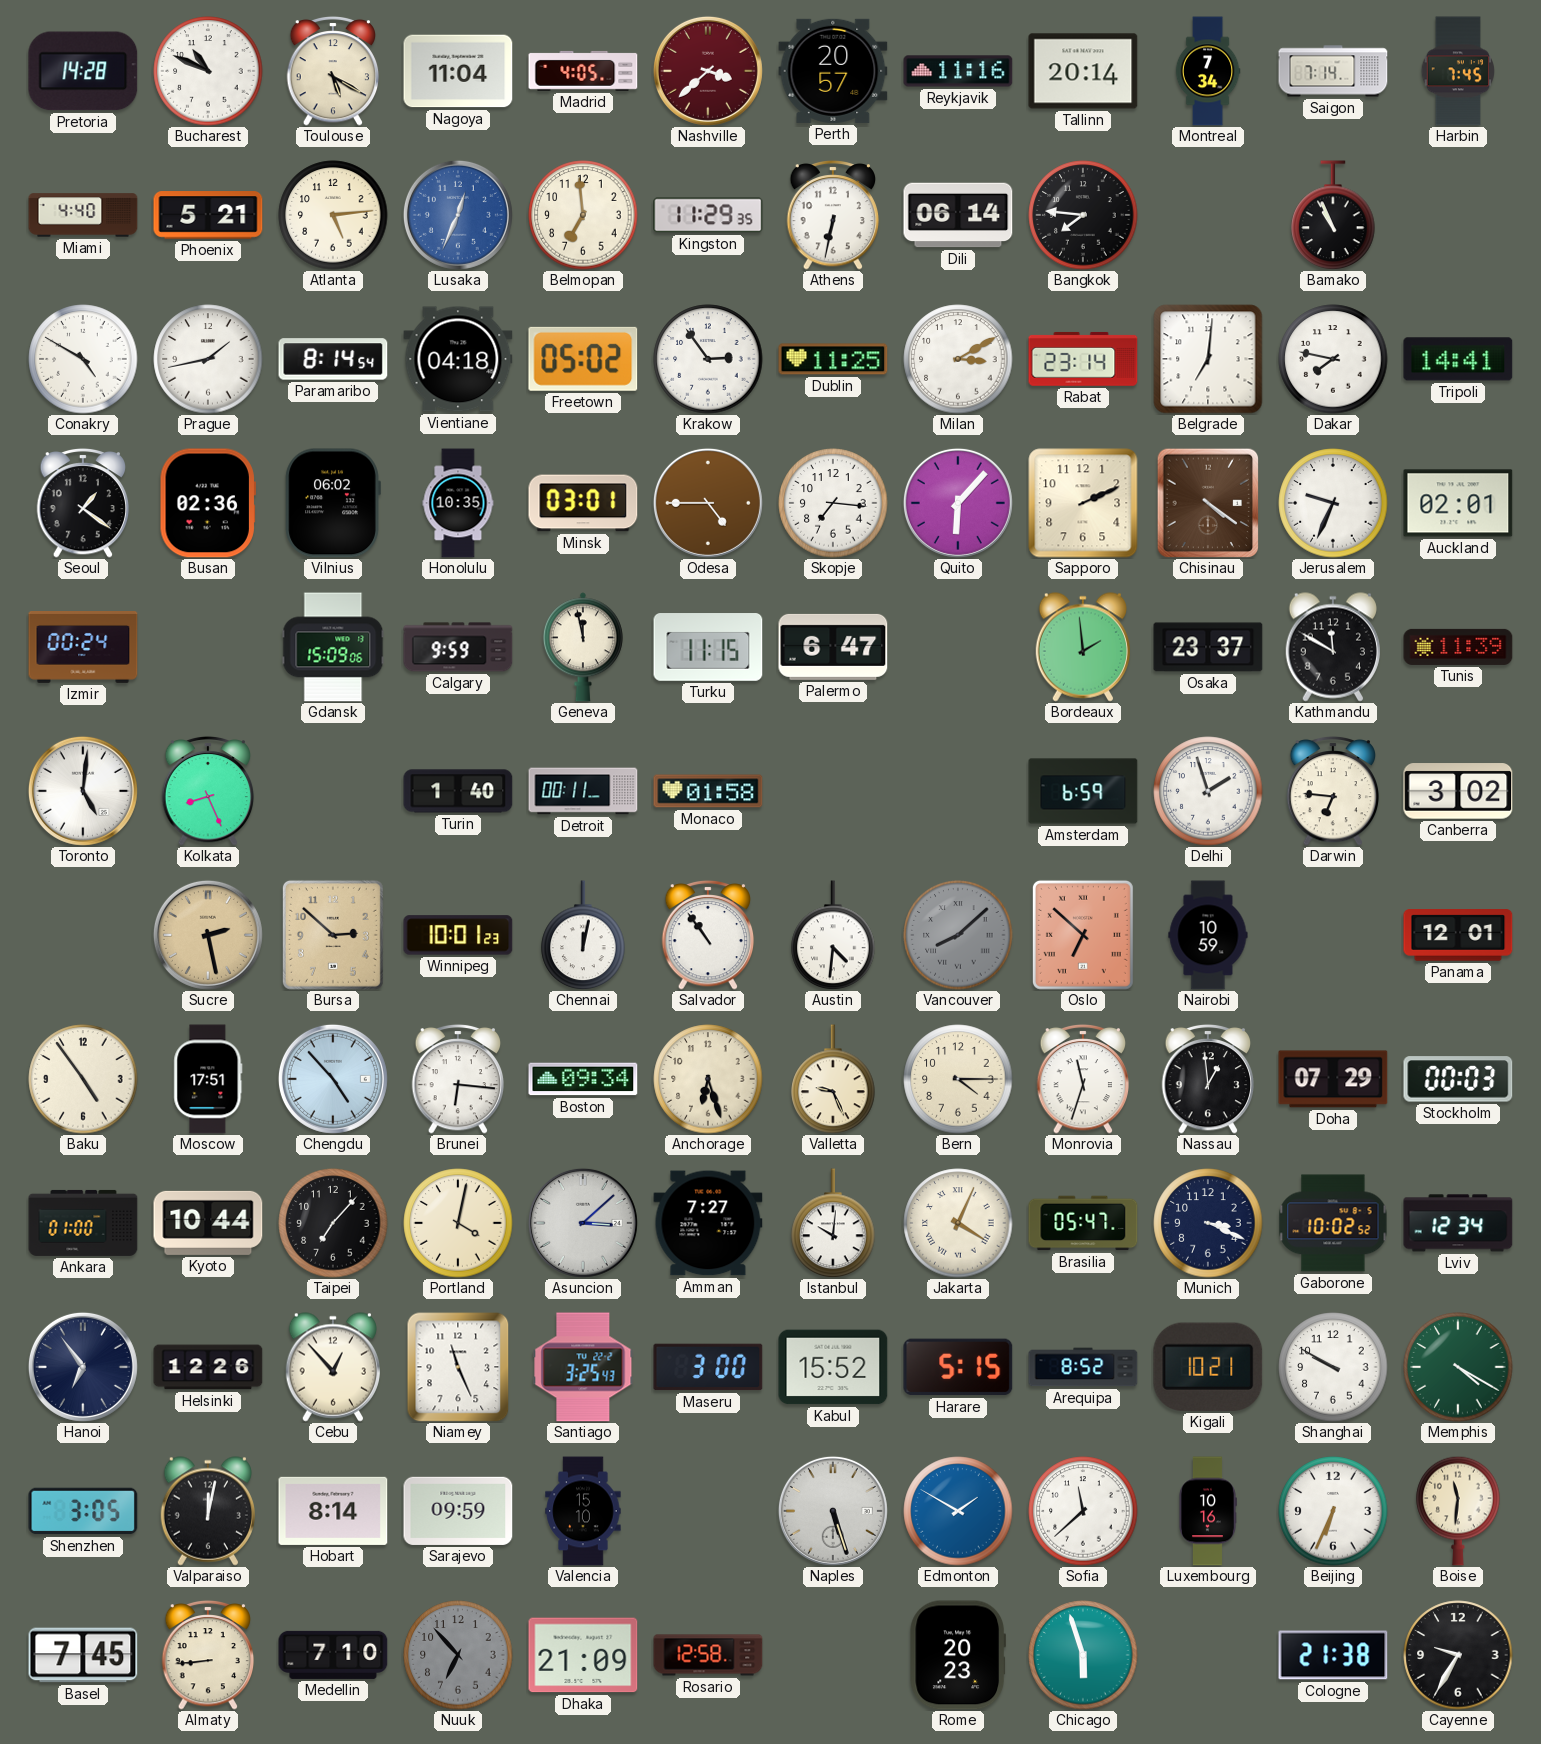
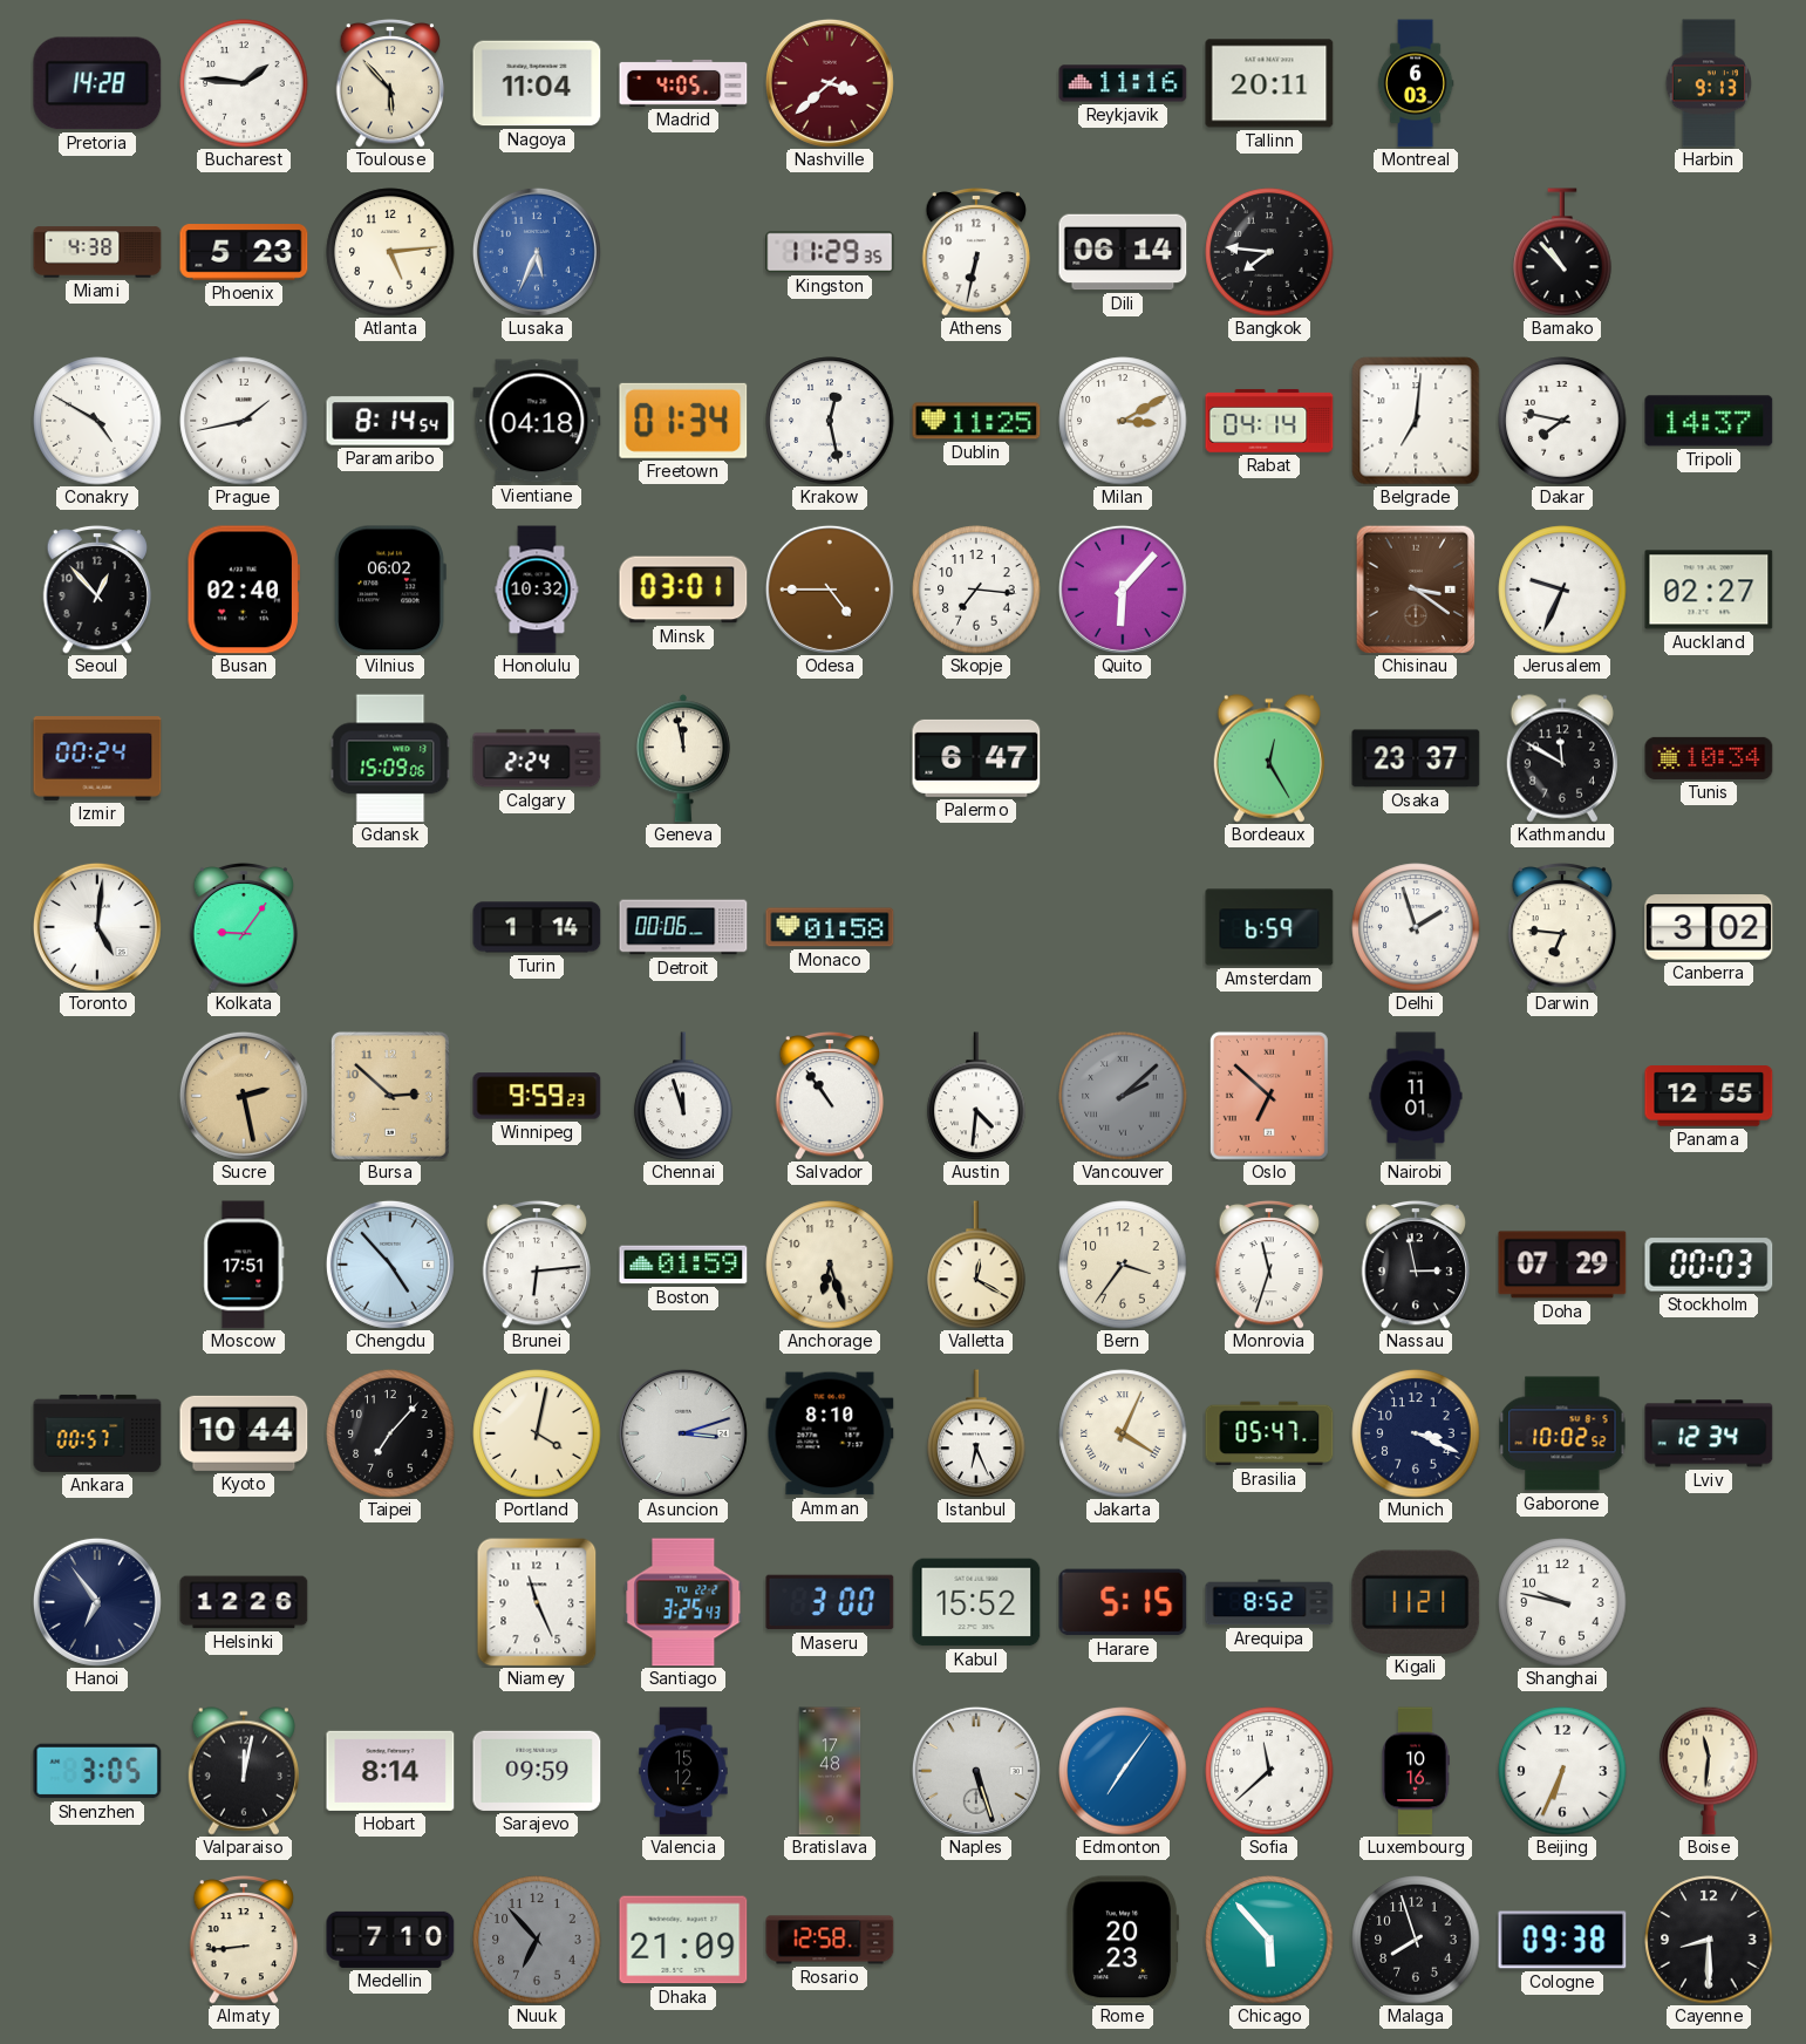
Bucharest: 10:49 -> 1:46 (244, 83)
Toulouse: 5:20 -> 5:53 (390, 83)
Perth: 20:57 -> none (833, 71)
Tallinn: 20:14 -> 20:11 (1269, 83)
Montreal: 7:34 -> 6:03 (1416, 83)
Saigon: 7:14 -> none (1333, 71)
Harbin: 7:45 -> 9:13 (1708, 83)
Miami: 4:40 -> 4:38 (97, 252)
Phoenix: 5:21 -> 5:23 (244, 252)
Lusaka: 12:34 -> 5:34 (537, 252)
Belmopan: 6:59 -> none (583, 215)
Bamako: 10:56 -> 10:53 (1562, 252)
Freetown: 05:02 -> 01:34 (683, 421)
Krakow: 2:54 -> 12:28 (830, 421)
Rabat: 23:14 -> 04:14 (1269, 421)
Tripoli: 14:41 -> 14:37 (1709, 421)
Seoul: 1:21 -> 12:53 (97, 590)
Busan: 02:36 -> 02:40 (244, 590)
Honolulu: 10:35 -> 10:32 (537, 590)
Sapporo: 2:11 -> none (1083, 503)
Chisinau: 4:21 -> 3:21 (1416, 590)
Auckland: 02:01 -> 02:27 (1709, 590)
Calgary: 9:59 -> 2:24 (537, 758)
Turku: 11:15 -> none (708, 647)
Bordeaux: 1:59 -> 12:25 (1268, 758)
Tunis: 11:39 -> 10:34 (1709, 758)
Kolkata: 8:26 -> 9:06 (244, 927)
Turin: 1:40 -> 1:14 (537, 927)
Detroit: 00:11 -> 00:06 (683, 927)
Winnipeg: 10:01 -> 9:59 (537, 1096)
Chennai: 12:02 -> 11:57 (683, 1096)
Vancouver: 8:08 -> 2:08 (1123, 1096)
Nairobi: 10:59 -> 11:01 (1416, 1096)
Panama: 12:01 -> 12:55 (1709, 1096)
Baku: 4:54 -> none (83, 1079)
Brunei: 6:16 -> 6:14 (537, 1265)
Boston: 09:34 -> 01:59 (683, 1265)
Valletta: 9:26 -> 12:20 (976, 1265)
Bern: 4:15 -> 3:36 (1123, 1265)
Nassau: 12:59 -> 2:58 (1416, 1265)
Ankara: 01:00 -> 00:57 (97, 1433)
Asuncion: 3:08 -> 3:12 (683, 1433)
Amman: 7:27 -> 8:10 (830, 1433)
Istanbul: 10:01 -> 6:26 (976, 1433)
Cebu: 12:53 -> none (332, 1367)
Kigali: 10:21 -> 11:21 (1416, 1602)
Shanghai: 9:50 -> 9:47 (1562, 1602)
Memphis: 4:20 -> none (1458, 1367)
Valencia: 15:10 -> 15:12 (683, 1771)
Bratislava: none -> 17:48 (830, 1771)
Edmonton: 1:50 -> 7:06 (1123, 1771)
Basel: 7:45 -> none (83, 1655)
Chicago: 5:57 -> 5:53 (1269, 1940)
Malaga: none -> 7:57 (1416, 1940)
Cologne: 21:38 -> 09:38 (1562, 1940)
Cayenne: 9:35 -> 8:30 (1709, 1940)
